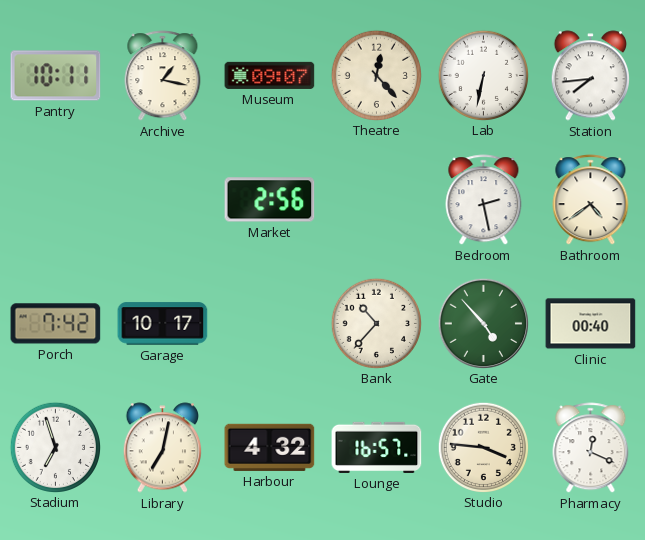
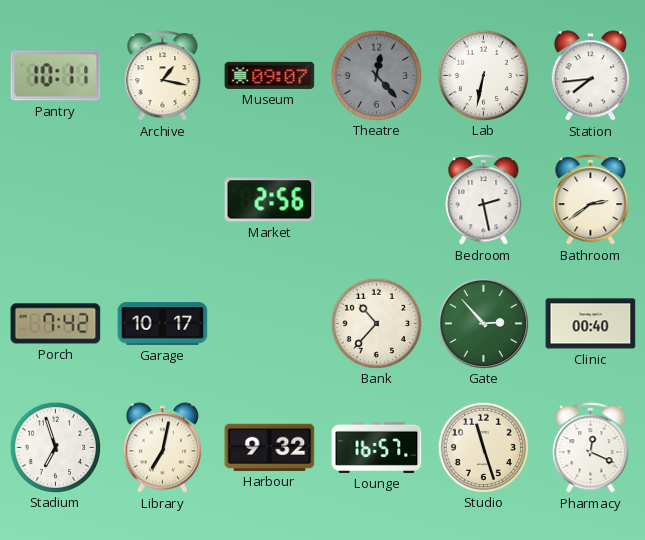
Theatre dial: cream -> grey (376, 75)
Bathroom: 4:39 -> 2:39 (591, 200)
Gate: 4:53 -> 2:53 (483, 323)
Harbour: 4:32 -> 9:32 (270, 447)
Studio: 3:46 -> 11:27 (483, 447)
